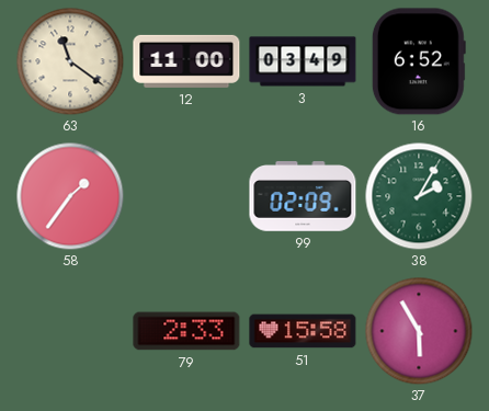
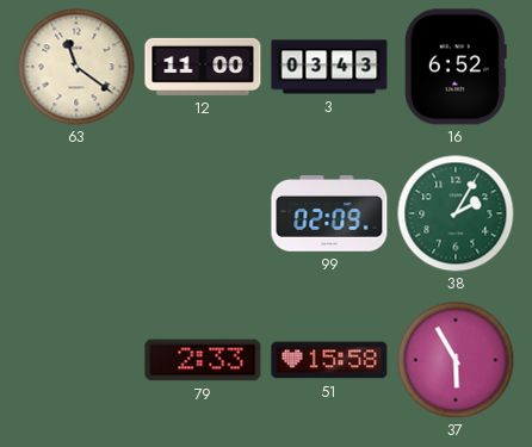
3: 03:49 -> 03:43 (329, 67)
58: 1:36 -> none (70, 196)
